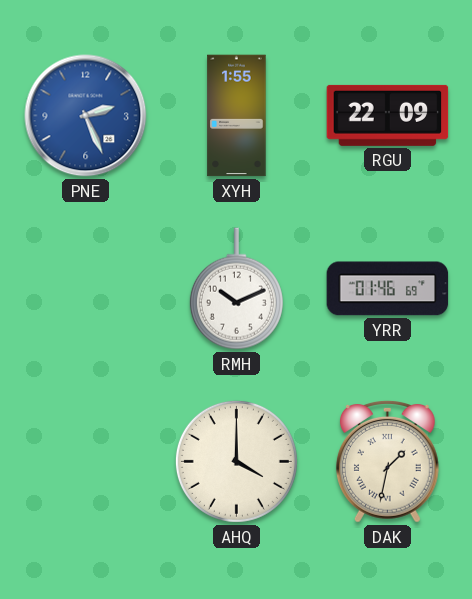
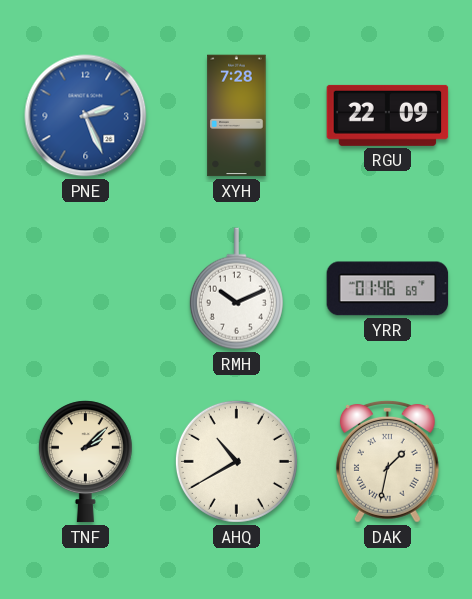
XYH: 1:55 -> 7:28 (237, 116)
TNF: none -> 2:08 (85, 462)
AHQ: 4:00 -> 10:40 (236, 461)
